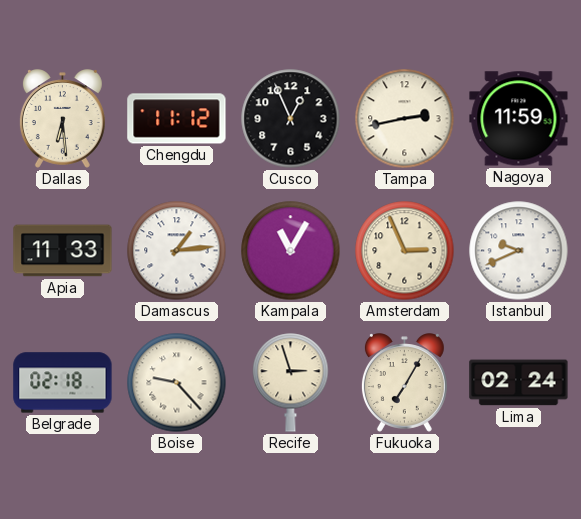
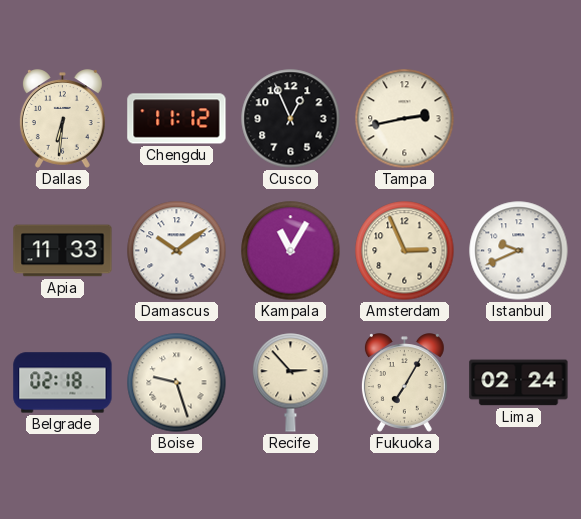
Dallas: 6:29 -> 6:31 (62, 119)
Nagoya: 11:59 -> none (519, 119)
Damascus: 1:14 -> 10:09 (177, 251)
Boise: 9:23 -> 9:27 (177, 383)
Recife: 2:57 -> 2:53 (291, 383)
